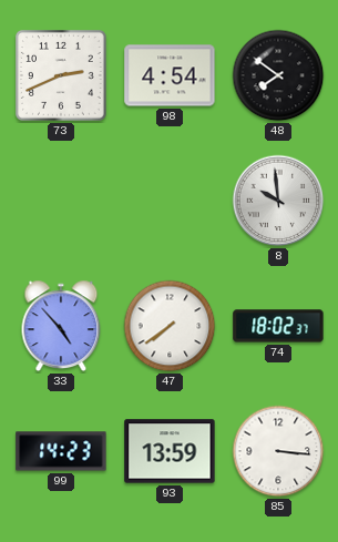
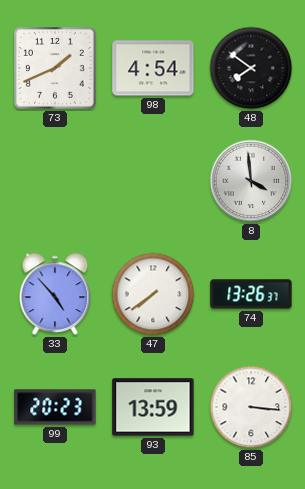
73: 2:41 -> 1:41 (56, 69)
8: 9:59 -> 3:59 (251, 181)
74: 18:02 -> 13:26 (251, 294)
99: 14:23 -> 20:23 (55, 407)
